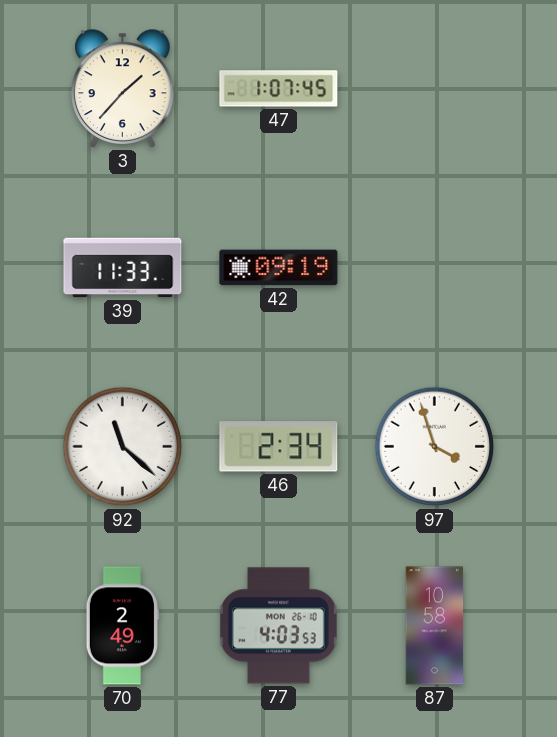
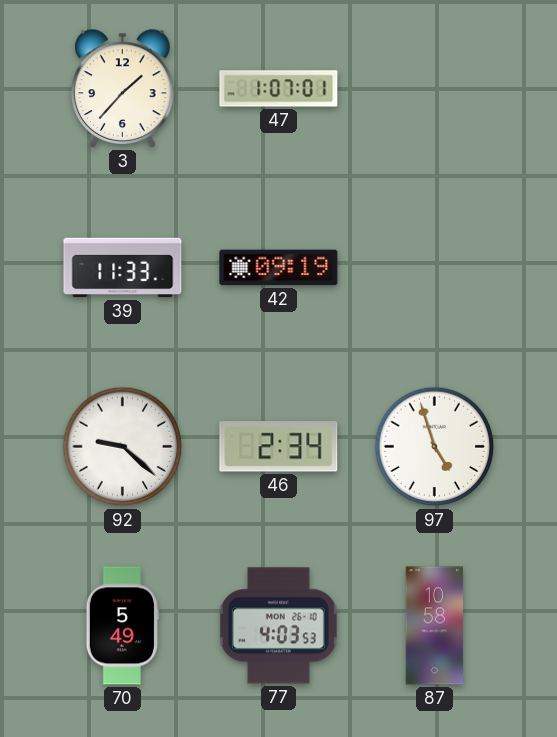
47: 1:07:45 -> 1:07:01 (279, 89)
92: 11:22 -> 9:22 (123, 447)
97: 3:57 -> 4:57 (435, 447)
70: 2:49 -> 5:49 (122, 626)
